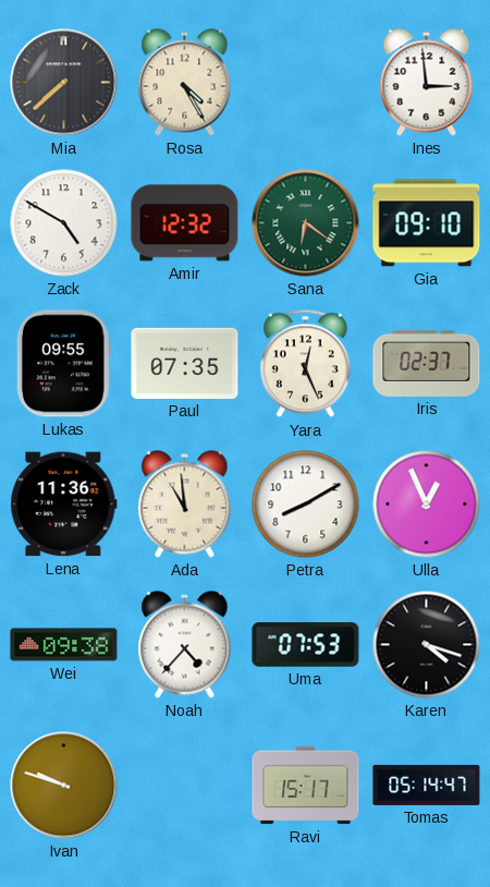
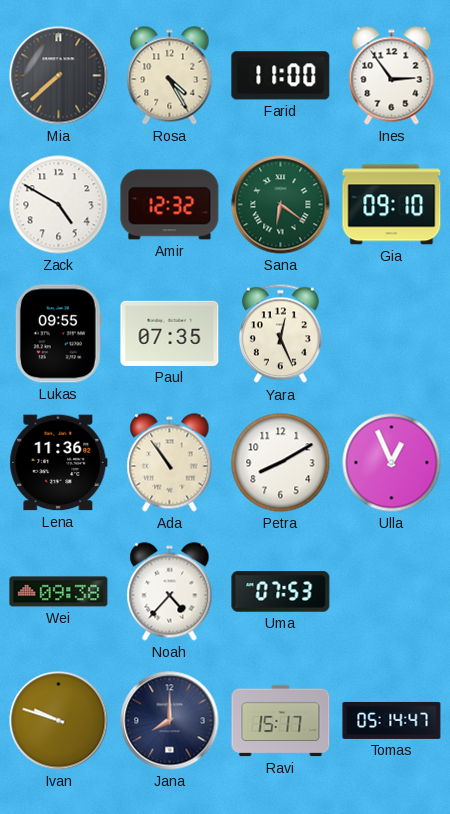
Farid: none -> 11:00 (281, 76)
Ines: 2:59 -> 2:54 (392, 76)
Iris: 02:37 -> none (427, 363)
Ada: 10:59 -> 10:54 (170, 463)
Karen: 4:18 -> none (427, 645)
Jana: none -> 8:00 (170, 721)
